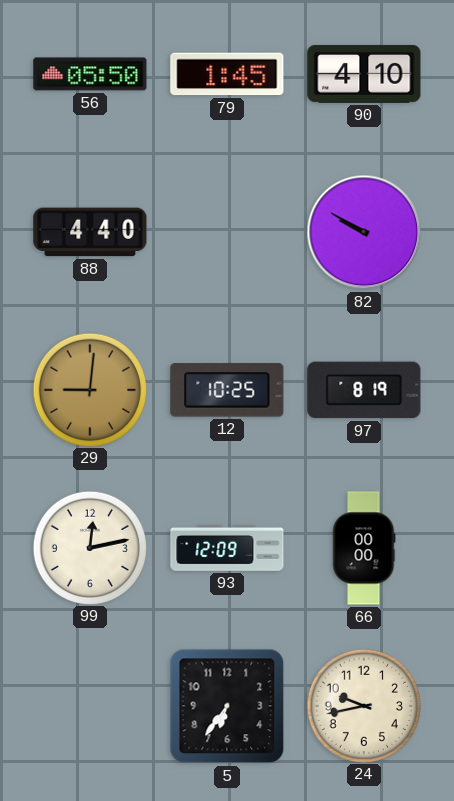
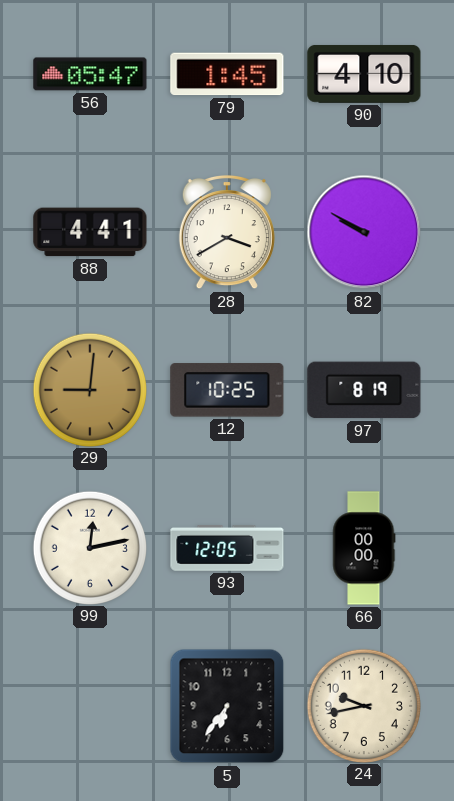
56: 05:50 -> 05:47 (90, 74)
88: 4:40 -> 4:41 (90, 232)
28: none -> 3:40 (227, 232)
93: 12:09 -> 12:05 (227, 548)
